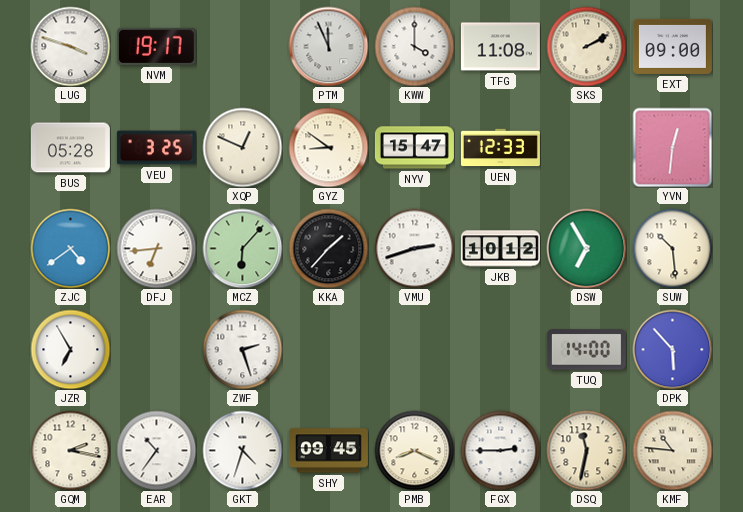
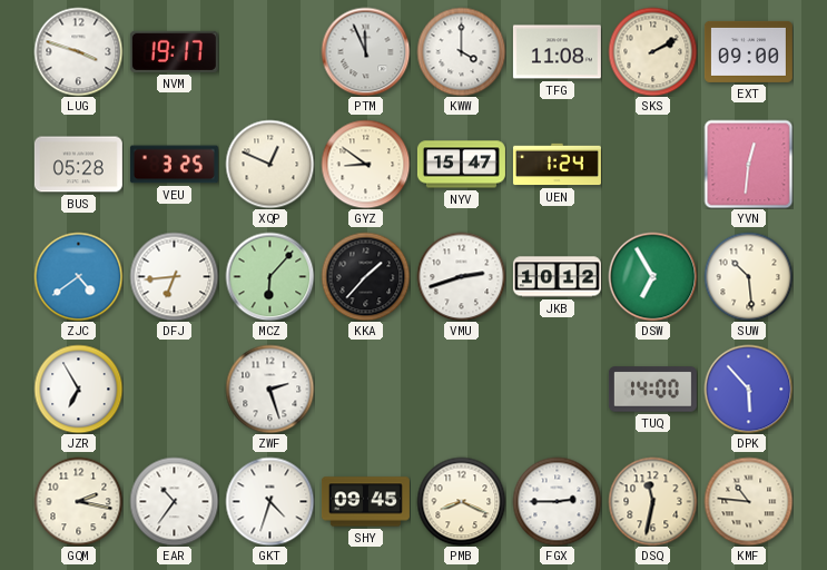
UEN: 12:33 -> 1:24 (557, 165)
